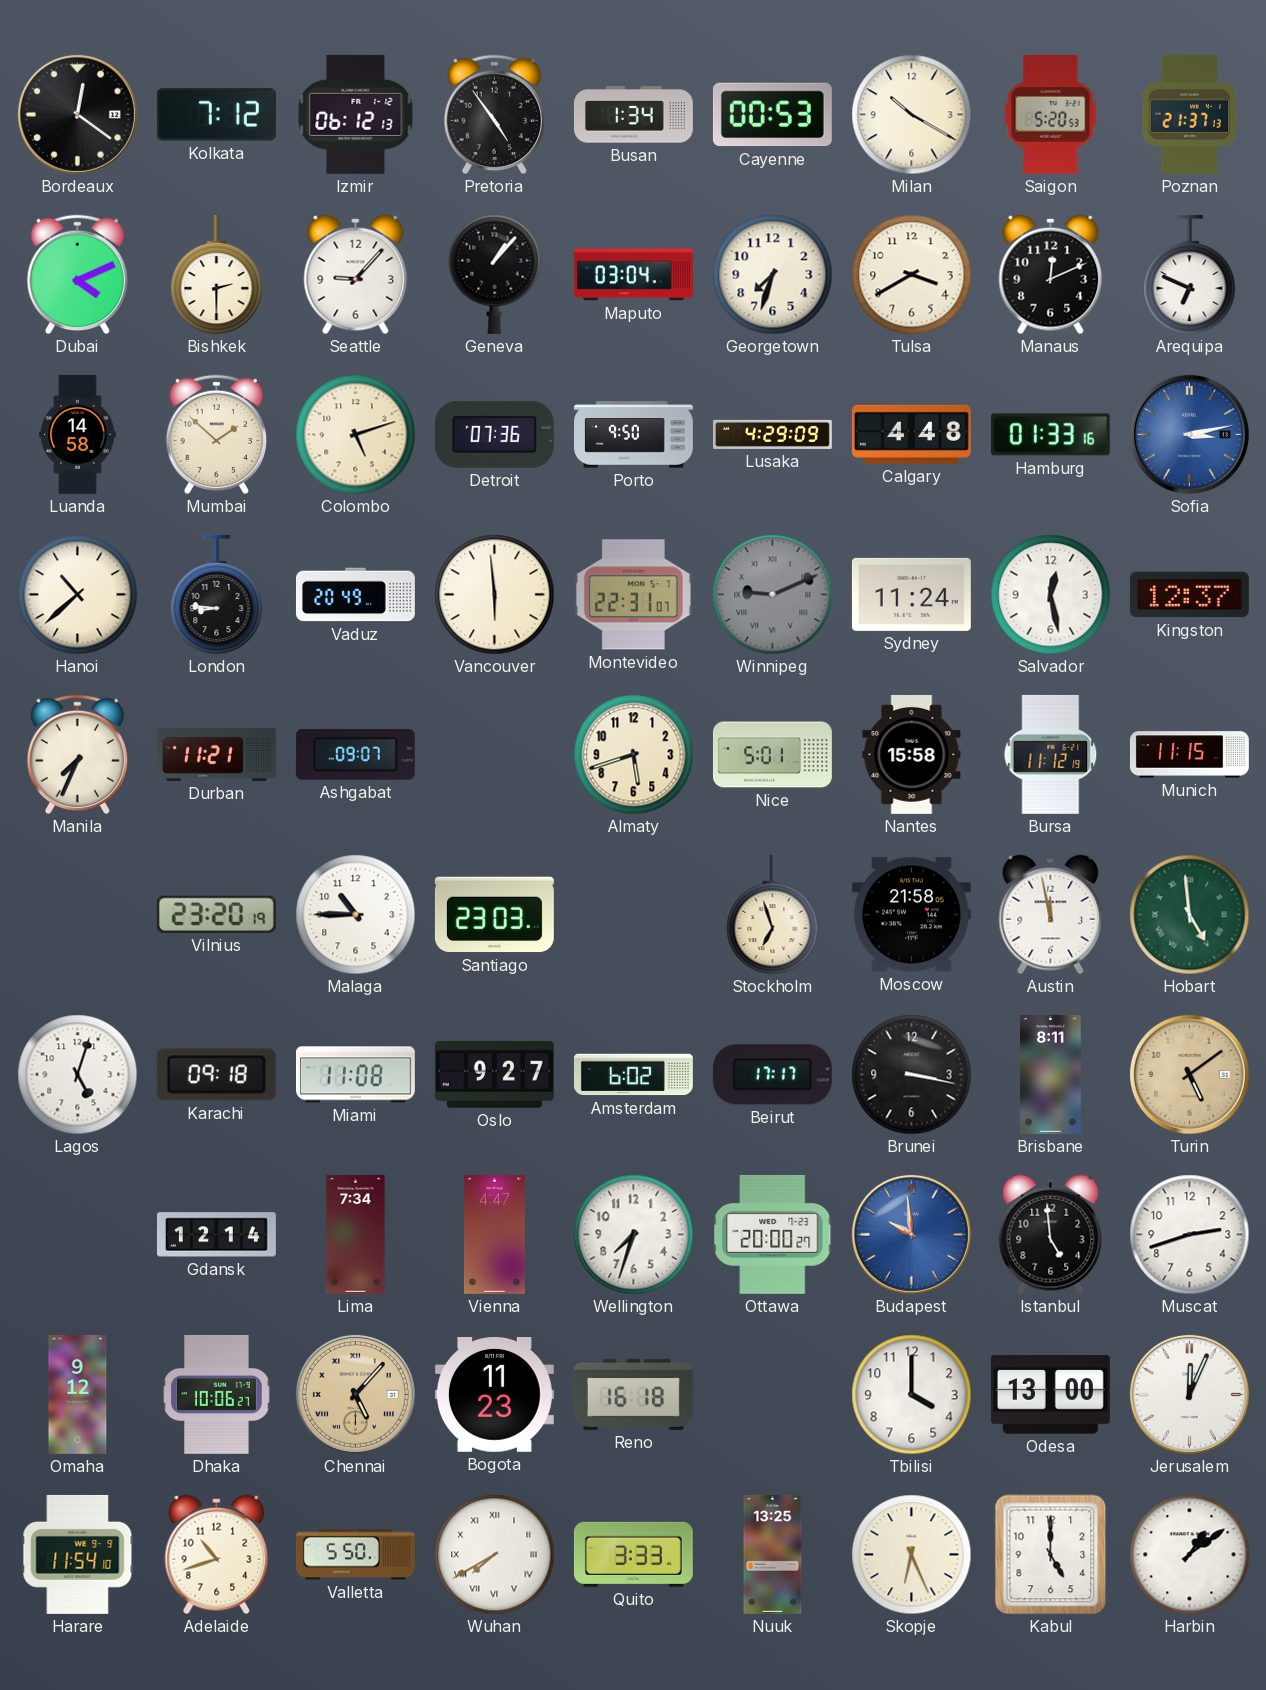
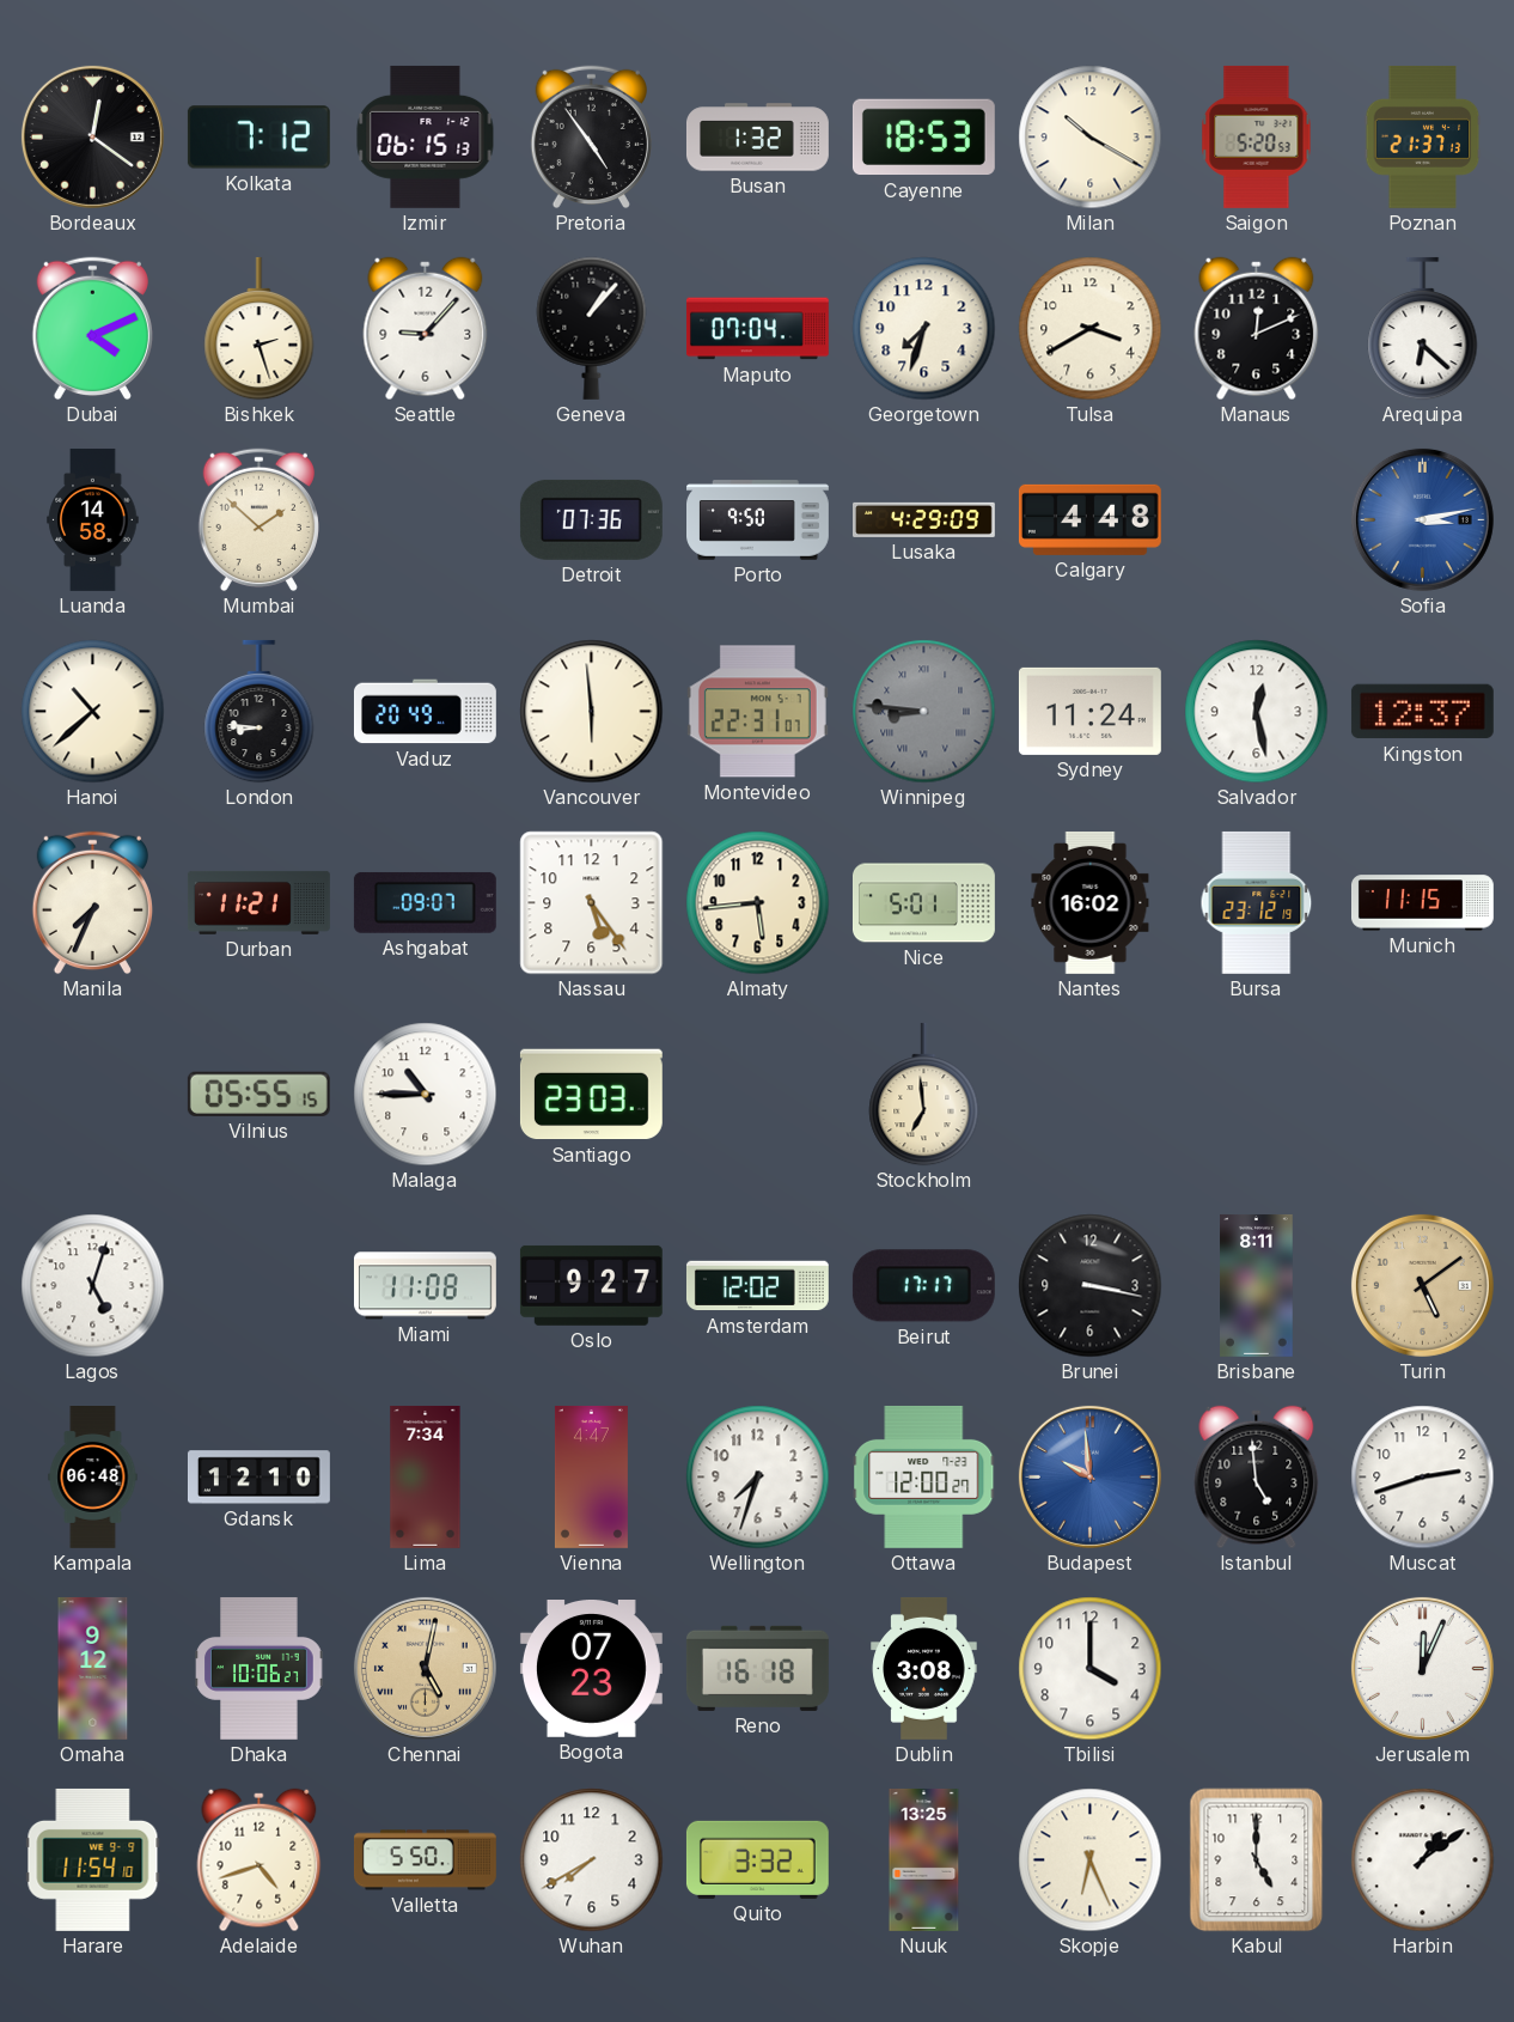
Izmir: 06:12 -> 06:15 (426, 136)
Busan: 1:34 -> 1:32 (757, 138)
Cayenne: 00:53 -> 18:53 (923, 138)
Bishkek: 2:30 -> 2:27 (260, 329)
Maputo: 03:04 -> 07:04 (757, 329)
Arequipa: 6:49 -> 6:22 (1423, 329)
Colombo: 5:12 -> none (356, 435)
Hamburg: 01:33 -> none (1050, 435)
Winnipeg: 9:11 -> 8:46 (924, 712)
Nassau: none -> 5:24 (592, 903)
Almaty: 5:42 -> 5:44 (758, 903)
Nantes: 15:58 -> 16:02 (1091, 902)
Bursa: 11:12 -> 23:12 (1257, 902)
Vilnius: 23:20 -> 05:55 (258, 1094)
Stockholm: 6:57 -> 6:59 (924, 1095)
Moscow: 21:58 -> none (911, 915)
Austin: 11:58 -> none (1051, 915)
Hobart: 4:59 -> none (1190, 915)
Karachi: 09:18 -> none (216, 1075)
Amsterdam: 6:02 -> 12:02 (757, 1286)
Kampala: none -> 06:48 (93, 1478)
Gdansk: 12:14 -> 12:10 (258, 1478)
Ottawa: 20:00 -> 12:00 (924, 1476)
Chennai: 5:07 -> 5:02 (425, 1668)
Bogota: 11:23 -> 07:23 (591, 1669)
Dublin: none -> 3:08 (924, 1668)
Odesa: 13:00 -> none (1050, 1395)
Adelaide: 10:42 -> 4:42 (260, 1860)
Wuhan numerals: Roman -> Arabic (592, 1860)
Quito: 3:33 -> 3:32 (757, 1859)
